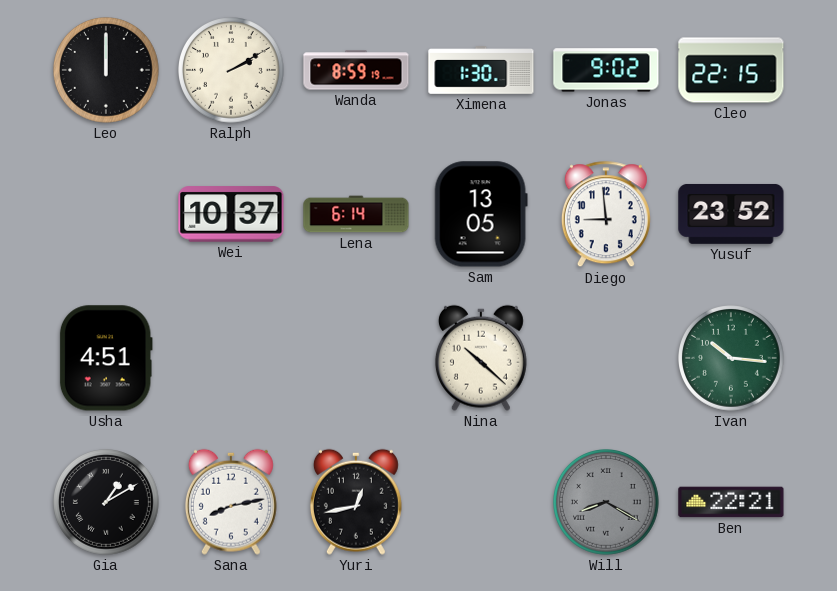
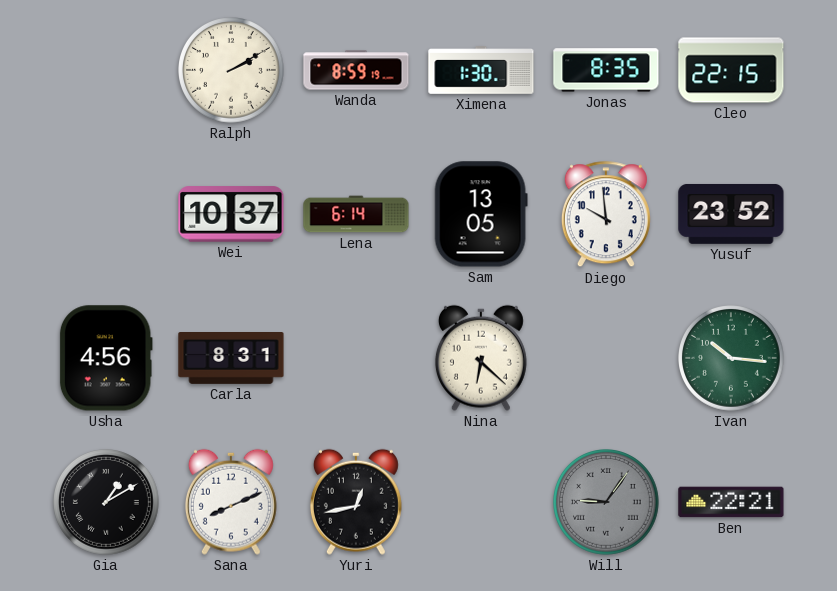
Leo: 12:00 -> none (107, 71)
Jonas: 9:02 -> 8:35 (606, 70)
Diego: 8:59 -> 9:59 (606, 215)
Usha: 4:51 -> 4:56 (106, 358)
Carla: none -> 8:31 (231, 359)
Nina: 10:22 -> 6:22 (481, 358)
Sana: 8:13 -> 8:11 (231, 502)
Will: 8:20 -> 9:06 (607, 503)
